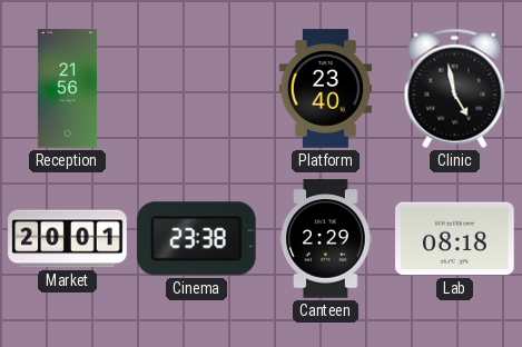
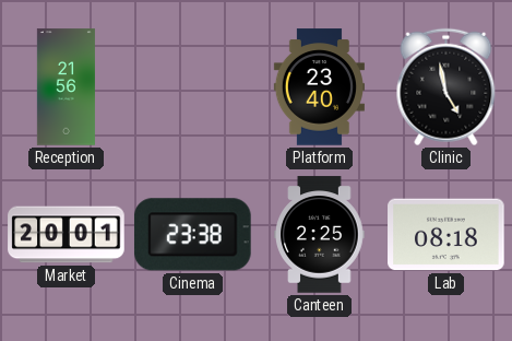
Canteen: 2:29 -> 2:25 (320, 235)
